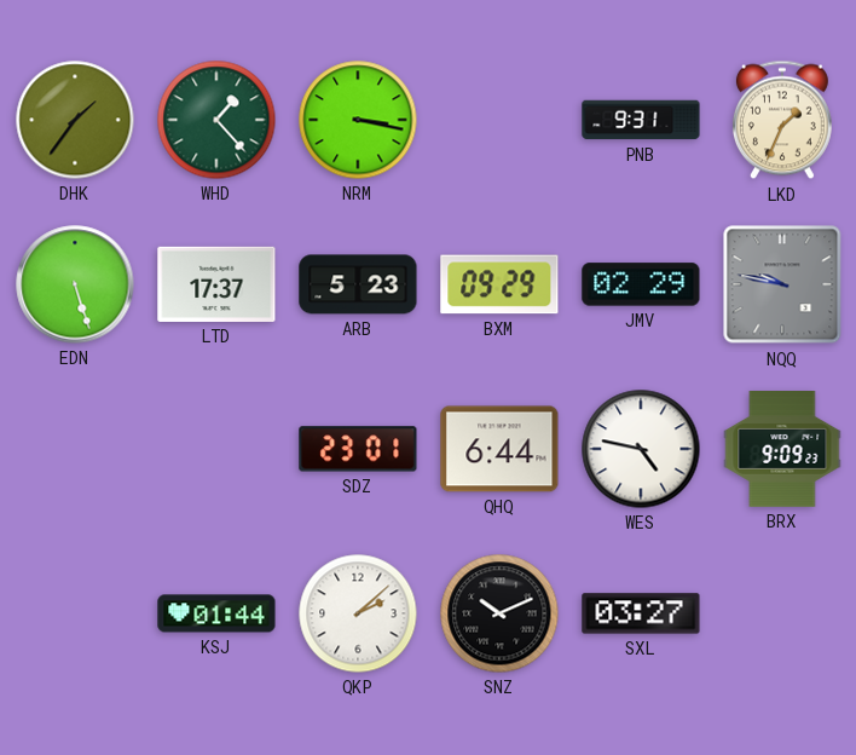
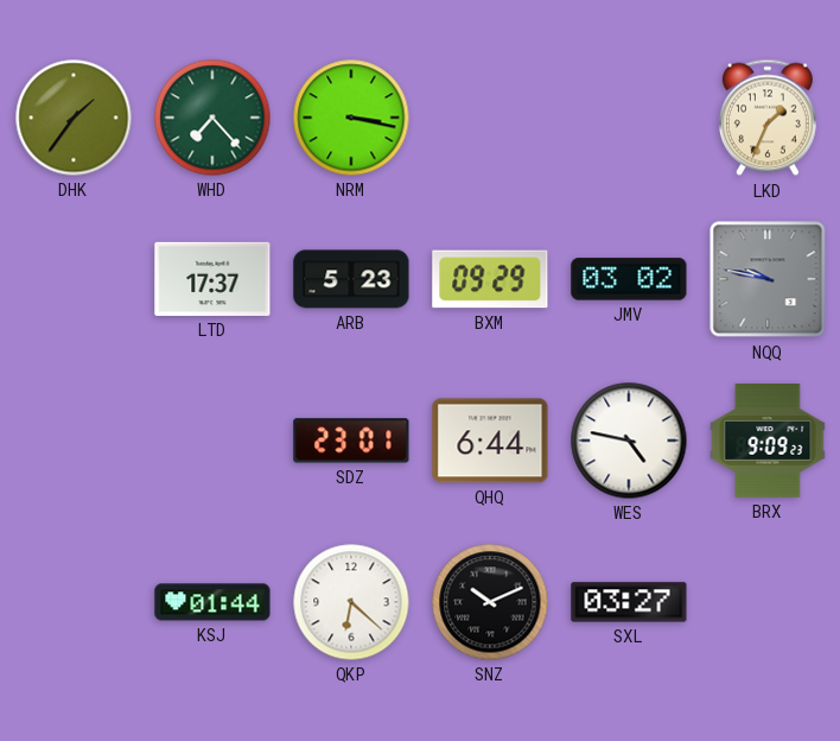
WHD: 1:23 -> 7:23 (212, 118)
PNB: 9:31 -> none (641, 120)
EDN: 5:27 -> none (75, 284)
JMV: 02:29 -> 03:02 (629, 279)
QKP: 2:08 -> 6:22 (351, 602)
